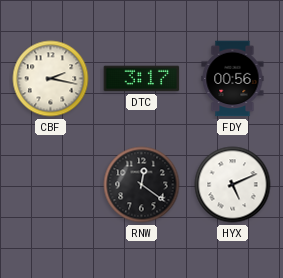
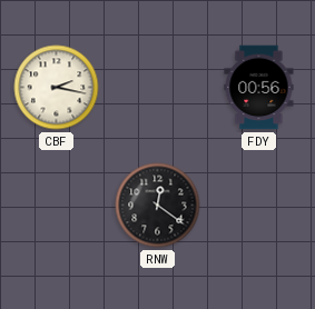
DTC: 3:17 -> none (142, 79)
HYX: 5:11 -> none (233, 185)
